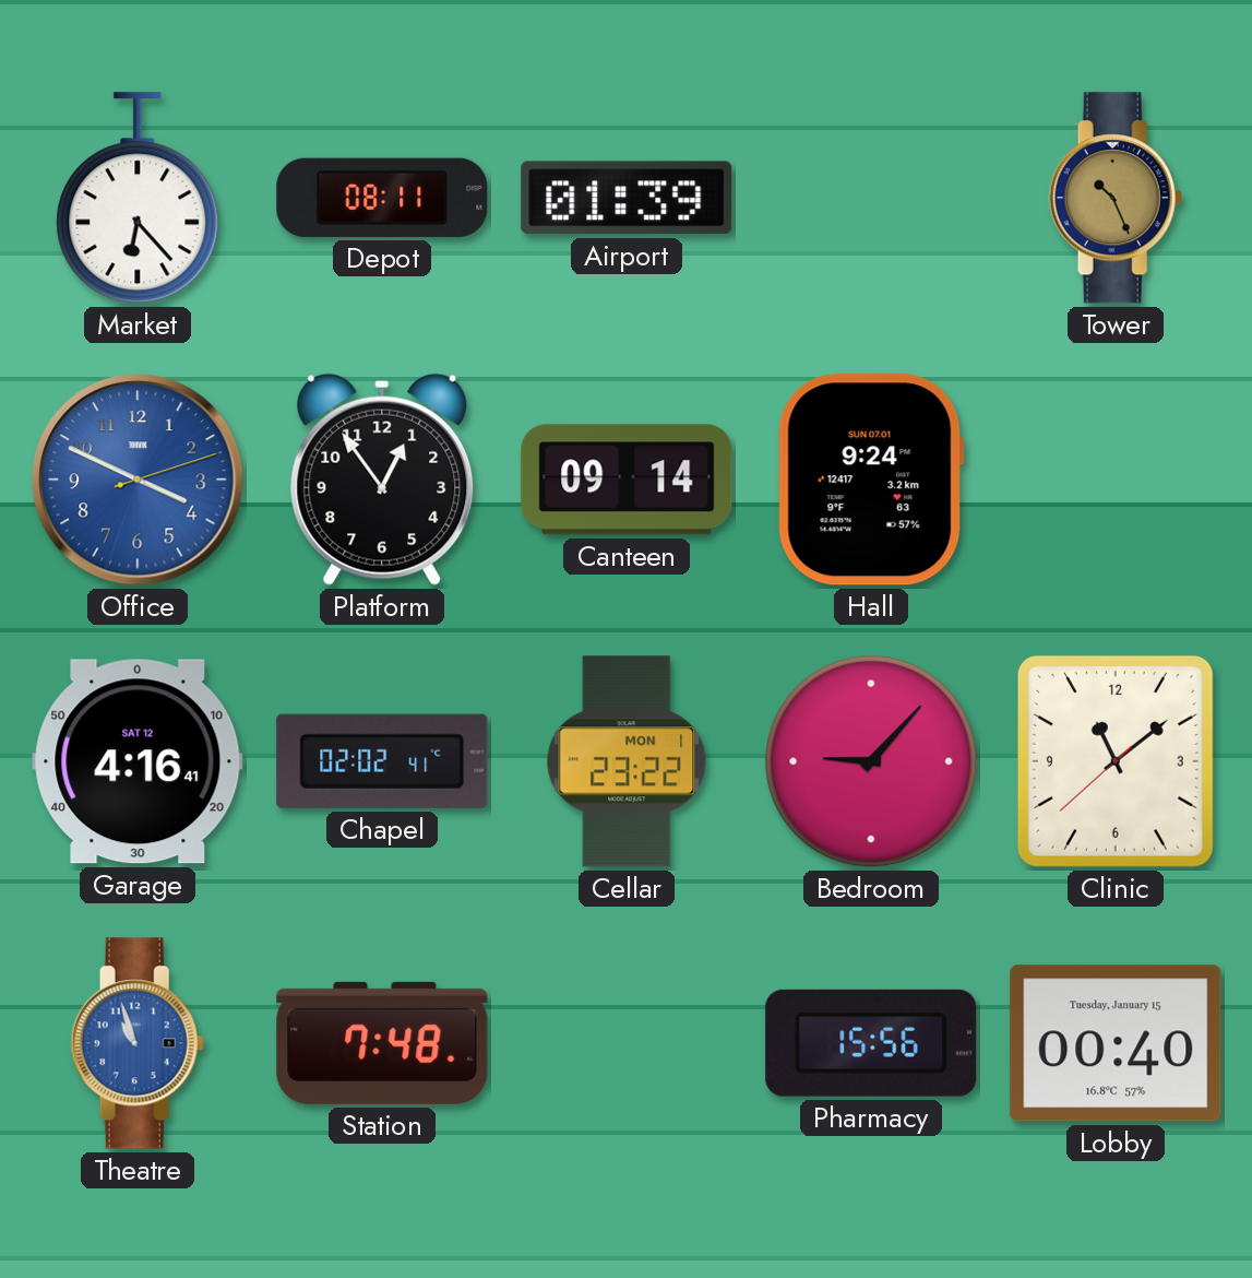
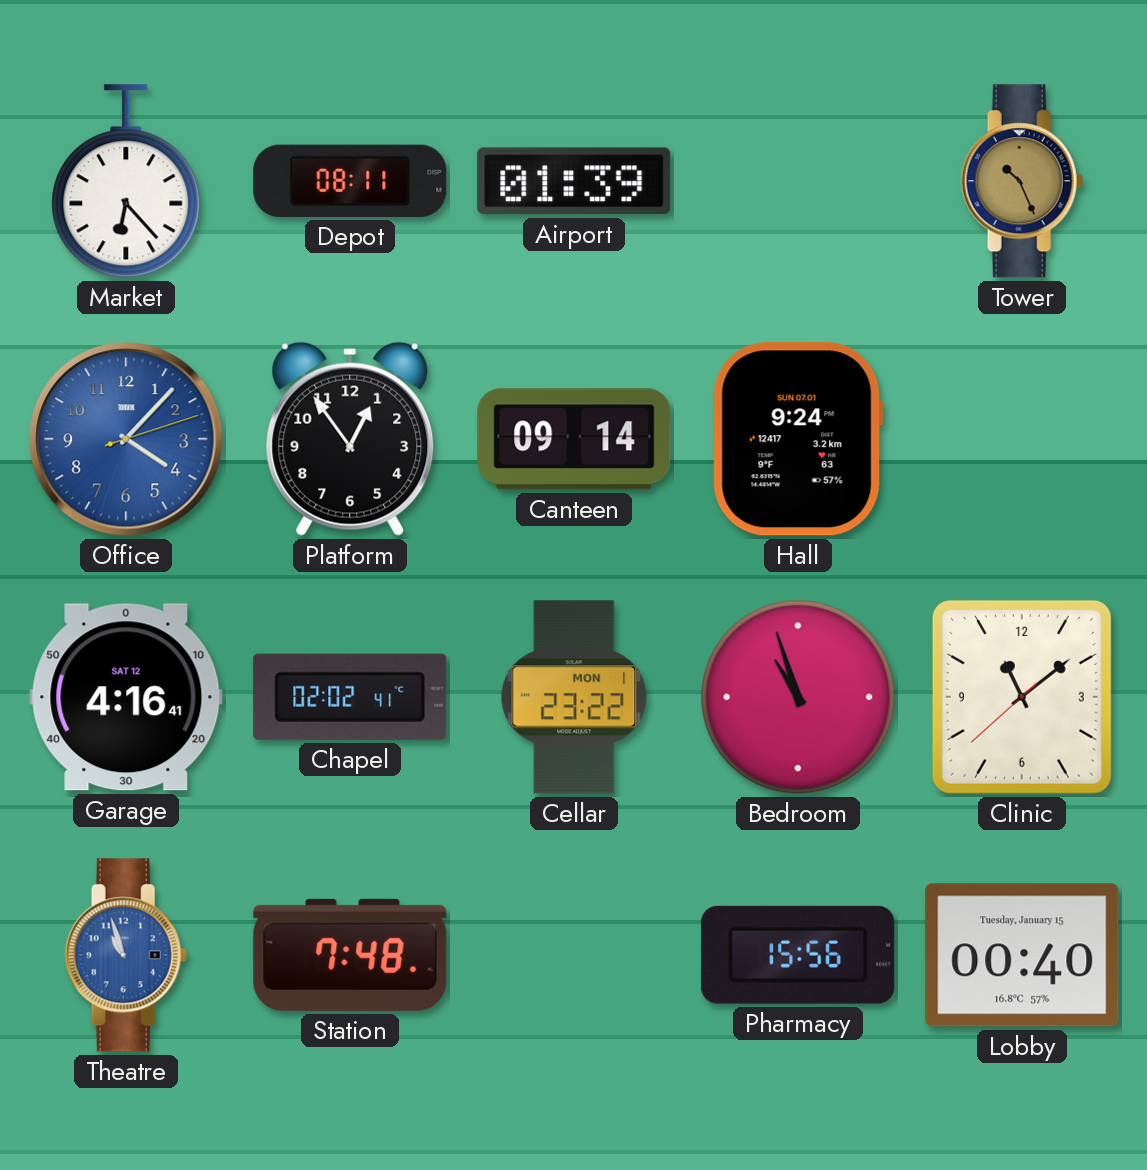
Office: 3:49 -> 4:07 (126, 439)
Bedroom: 9:07 -> 10:57 (798, 697)
